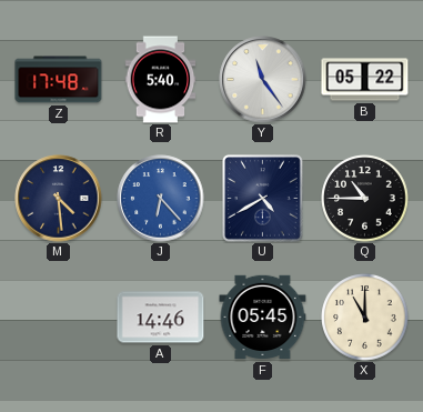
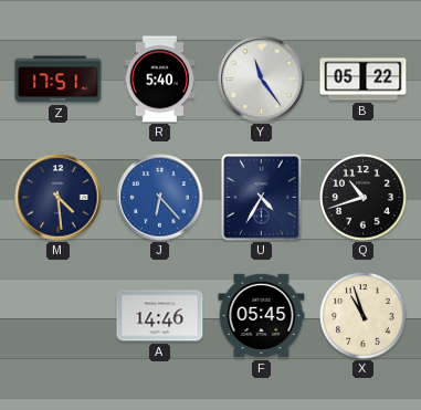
Z: 17:48 -> 17:51 (59, 80)
U: 4:40 -> 4:35 (262, 198)
Q: 10:45 -> 10:42 (364, 198)
X: 11:00 -> 10:57 (364, 316)
